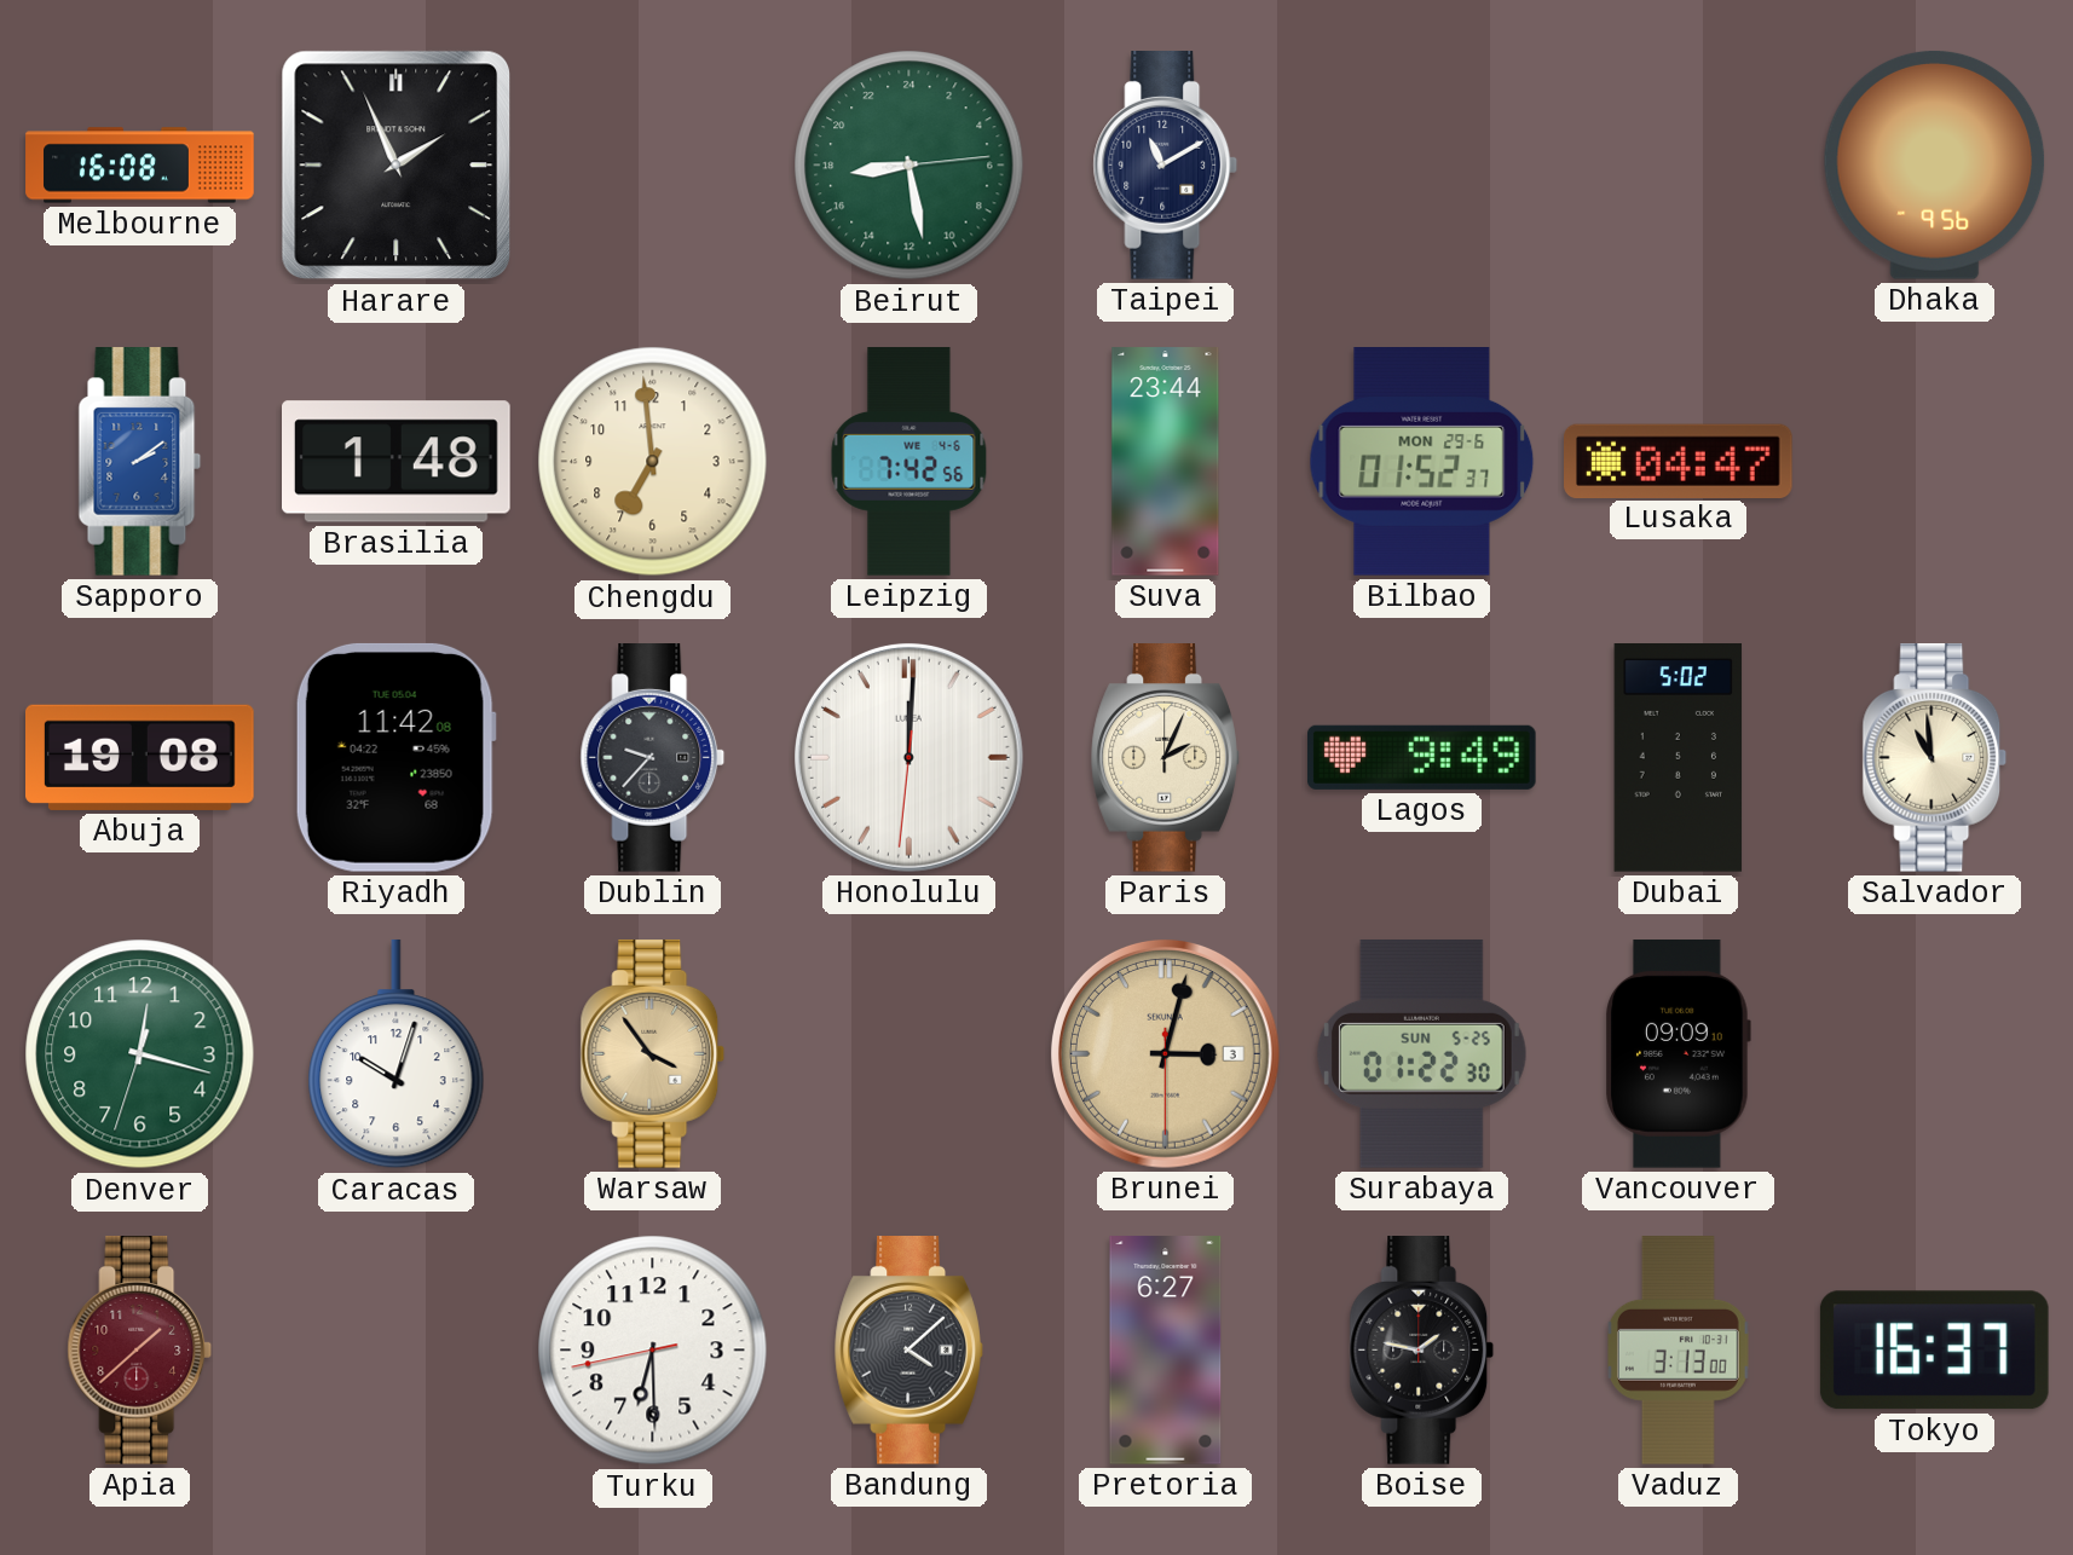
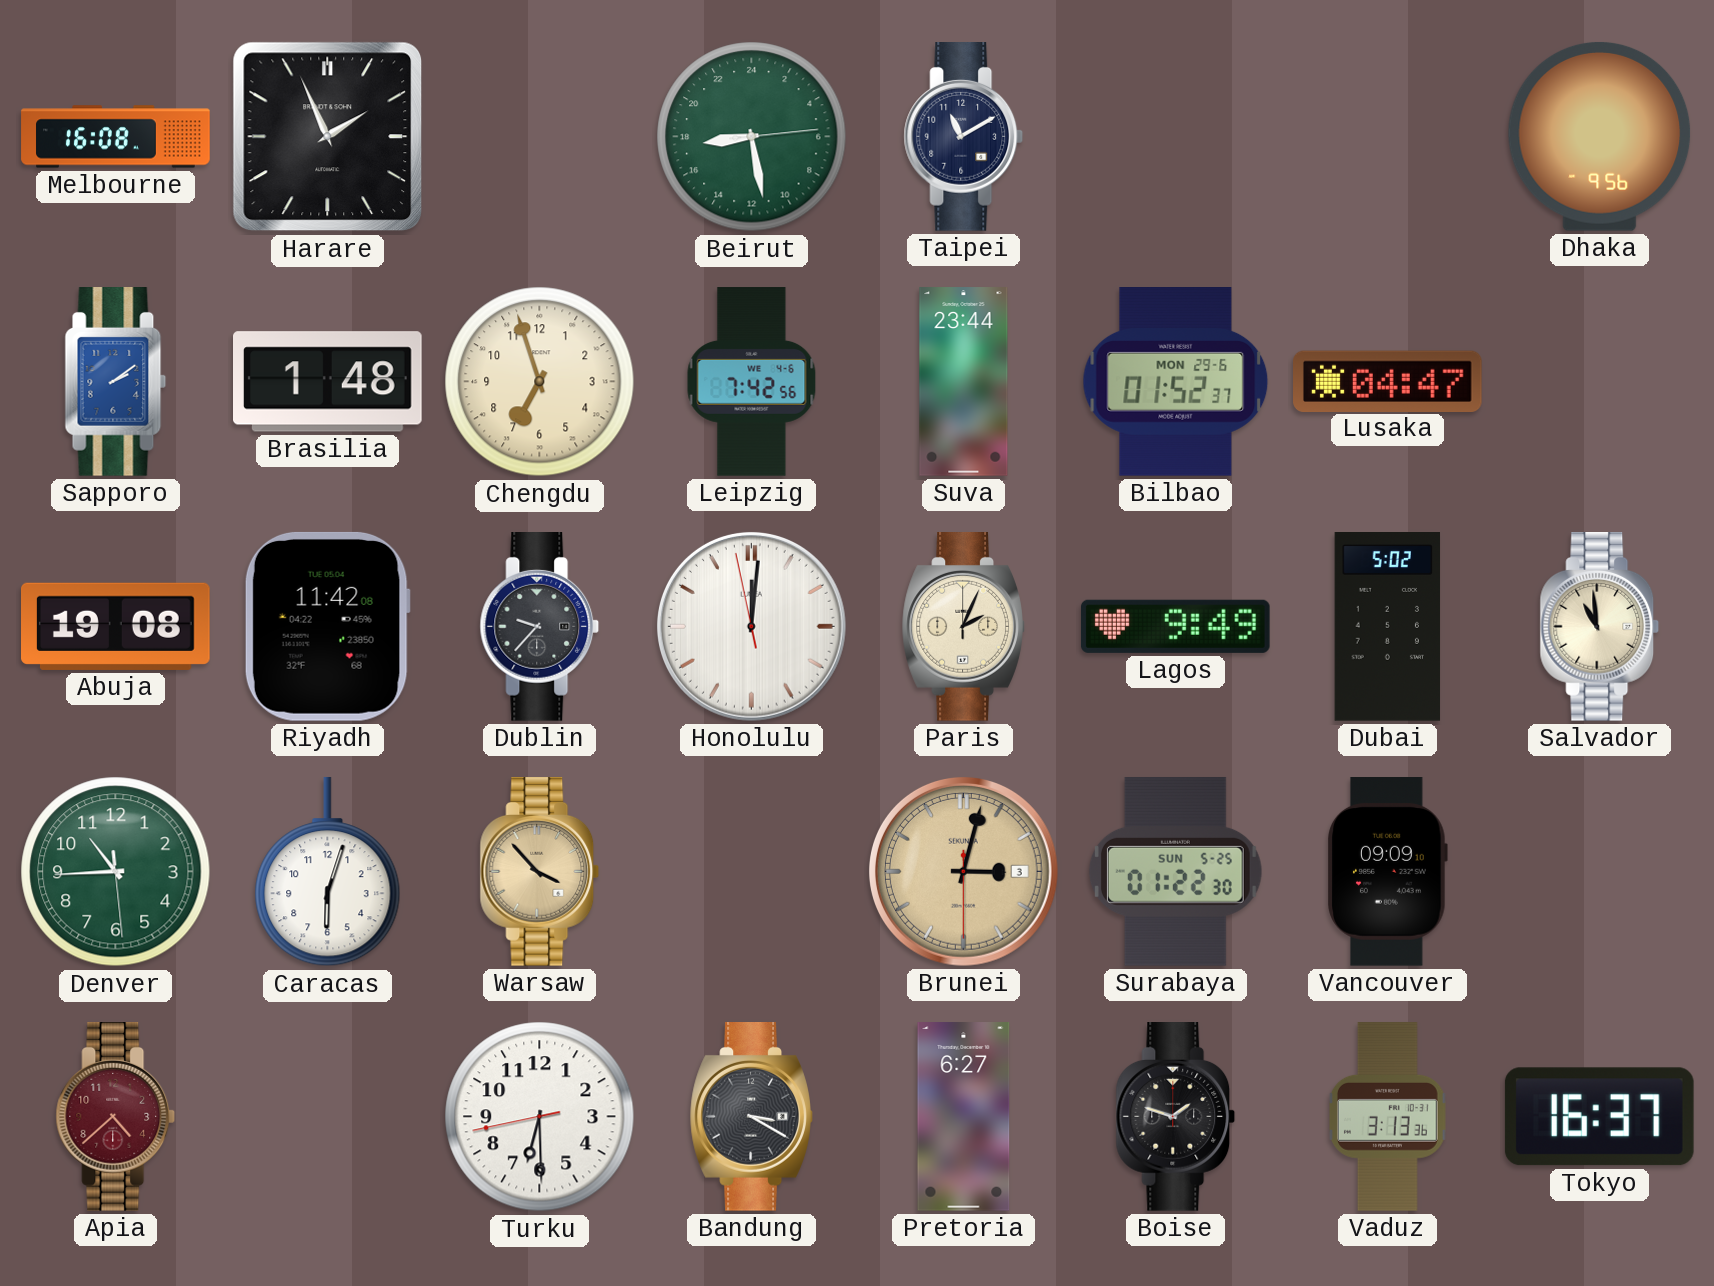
Chengdu: 6:59 -> 6:57 (540, 382)
Honolulu: 12:00:31 -> 12:00:58 (751, 626)
Denver: 12:17 -> 10:44 (116, 872)
Caracas: 10:03 -> 6:03 (328, 872)
Warsaw: 3:54 -> 3:53 (540, 872)
Apia: 1:38 -> 4:38 (116, 1117)
Bandung: 4:08 -> 3:20 (751, 1117)
Boise: 1:47 -> 1:48 (1176, 1117)
Vaduz: 3:13:00 -> 3:13:36 (1387, 1117)
